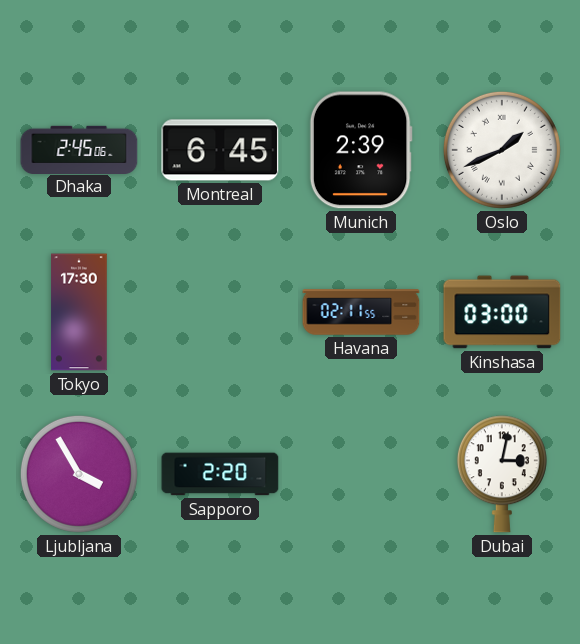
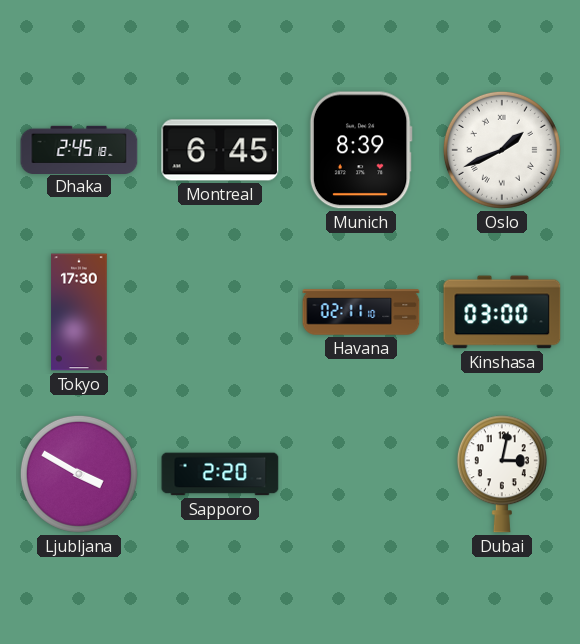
Dhaka: 2:45:06 -> 2:45:18 (79, 149)
Munich: 2:39 -> 8:39 (361, 150)
Havana: 02:11:55 -> 02:11:10 (361, 312)
Ljubljana: 3:55 -> 3:50 (79, 474)
